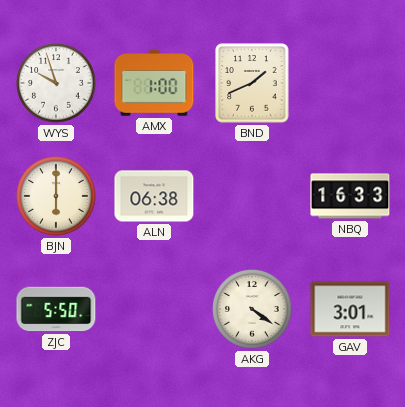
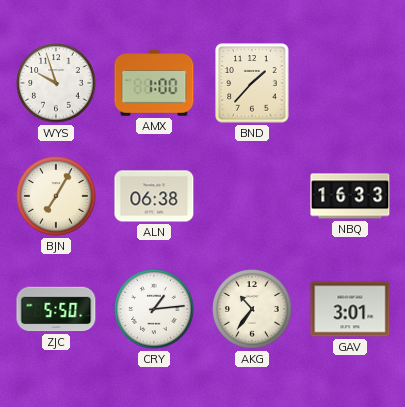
BND: 1:41 -> 1:37 (252, 83)
BJN: 6:00 -> 7:05 (56, 196)
CRY: none -> 1:14 (154, 309)
AKG: 4:21 -> 10:36 (252, 309)
